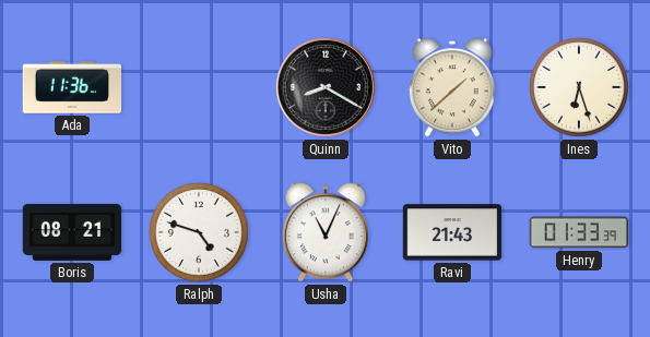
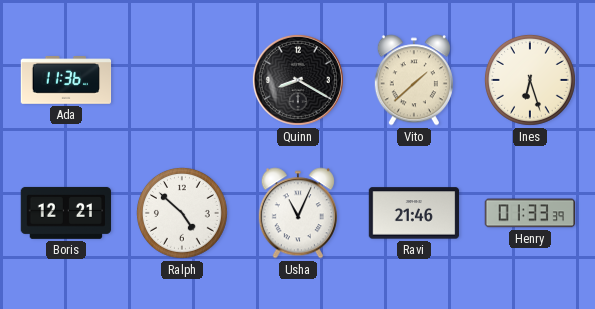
Boris: 08:21 -> 12:21 (66, 213)
Ralph: 4:48 -> 4:52 (182, 213)
Ravi: 21:43 -> 21:46 (414, 213)
